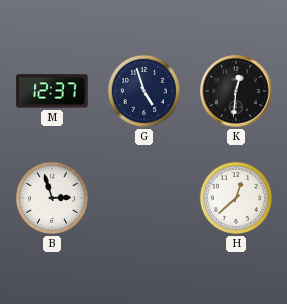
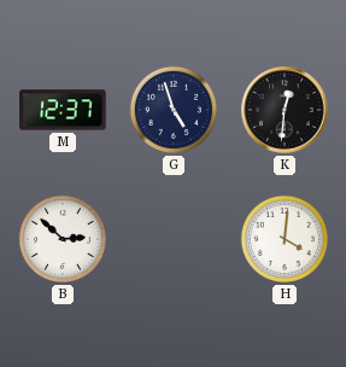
B: 2:57 -> 2:52 (63, 239)
H: 12:38 -> 4:01 (285, 239)
